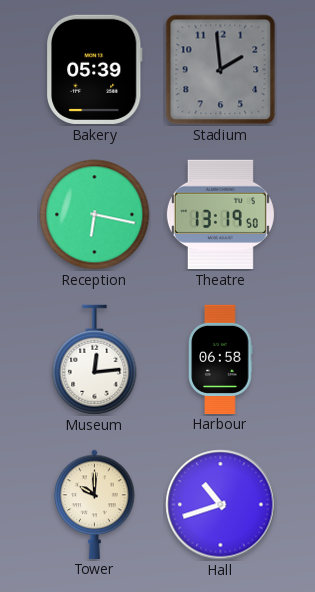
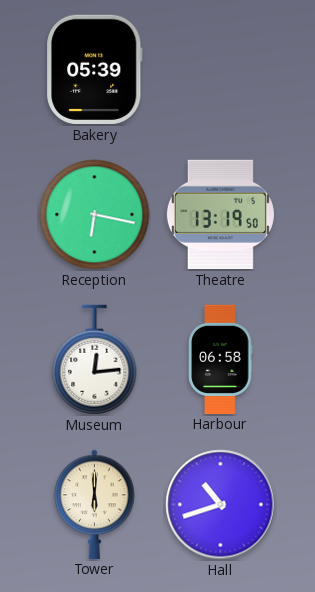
Stadium: 1:59 -> none (221, 70)
Tower: 10:00 -> 6:00 (95, 504)
